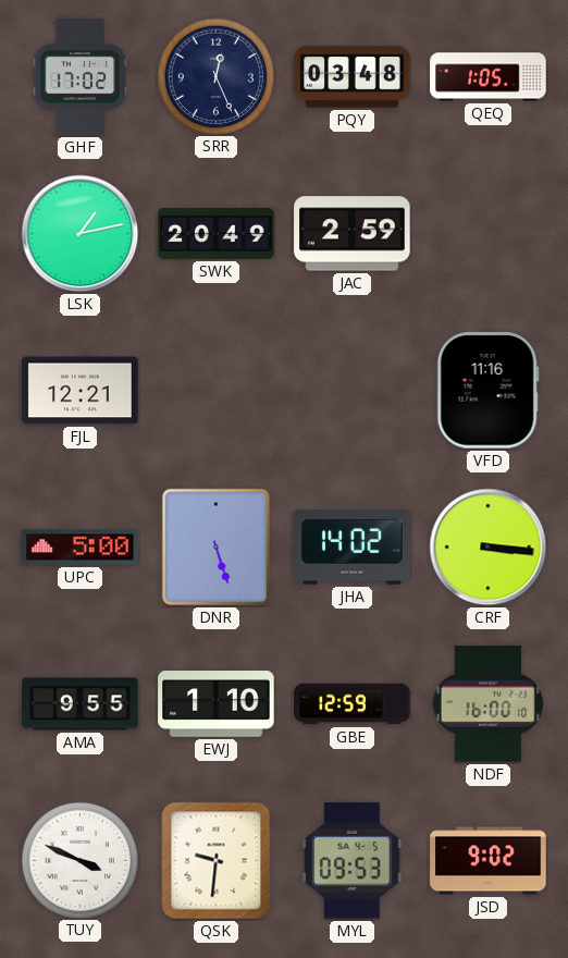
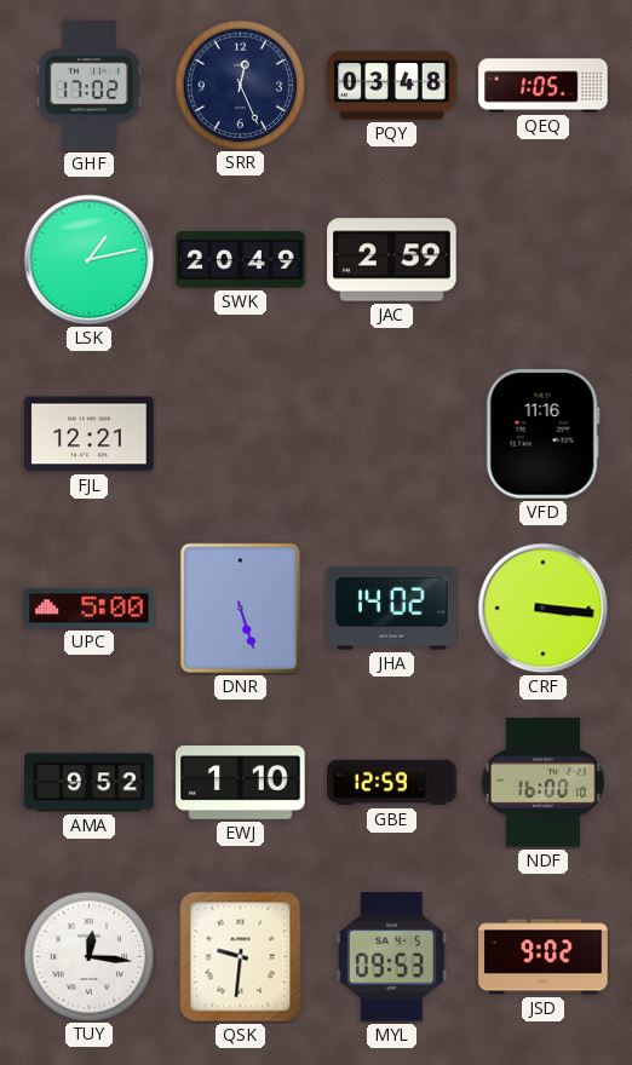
AMA: 9:55 -> 9:52 (90, 783)
TUY: 3:49 -> 12:16 (88, 956)
